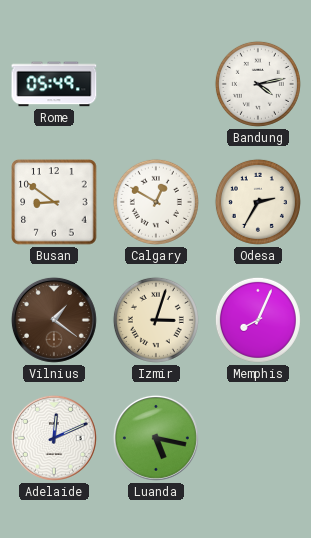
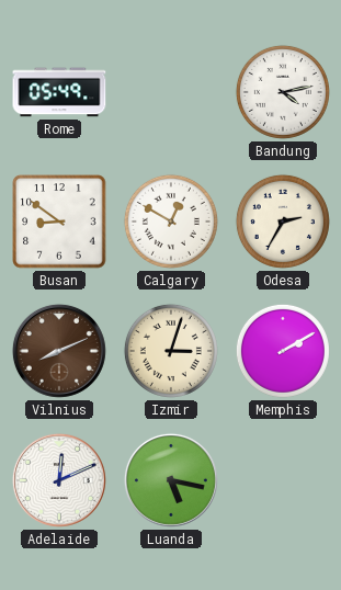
Vilnius: 1:21 -> 8:11 (59, 351)
Memphis: 8:04 -> 2:10 (283, 351)
